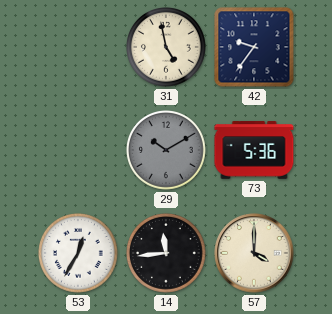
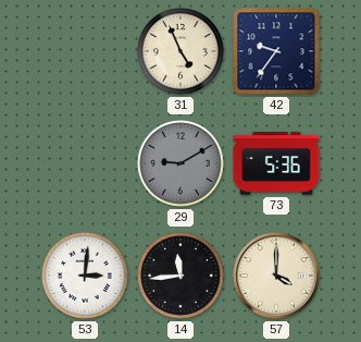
31: 4:58 -> 4:56 (182, 52)
29: 10:10 -> 9:10 (182, 164)
53: 12:35 -> 3:01 (86, 277)
